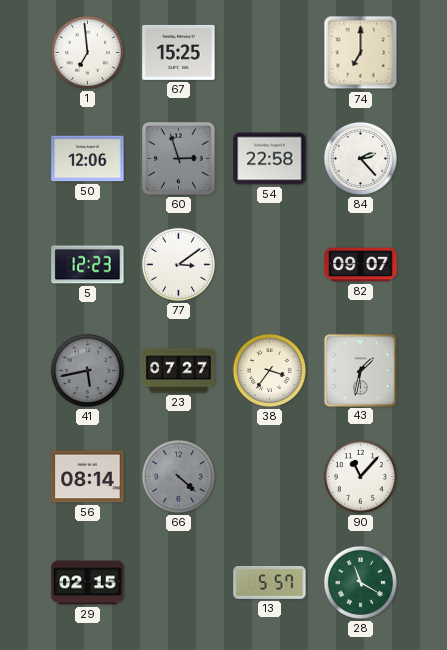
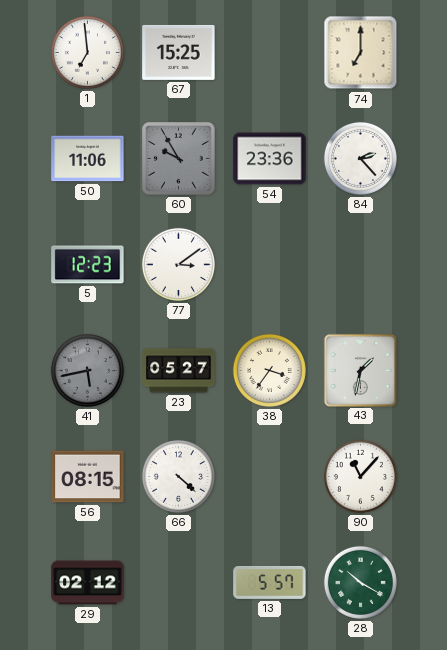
50: 12:06 -> 11:06 (88, 159)
60: 2:57 -> 9:55 (179, 159)
54: 22:58 -> 23:36 (270, 159)
82: 09:07 -> none (361, 265)
23: 07:27 -> 05:27 (179, 371)
56: 08:14 -> 08:15 (88, 477)
66 dial: grey -> white (178, 476)
29: 02:15 -> 02:12 (88, 583)
28: 11:20 -> 10:20 (360, 582)
